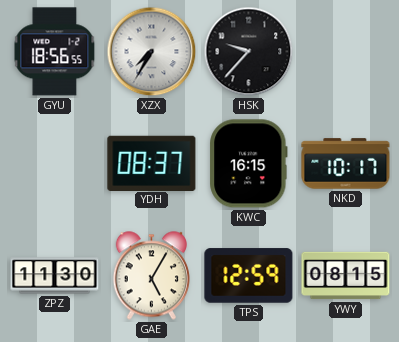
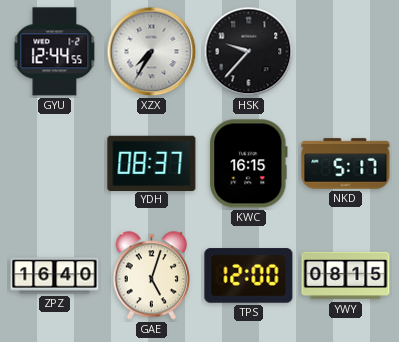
GYU: 18:56 -> 12:44 (55, 52)
NKD: 10:17 -> 5:17 (346, 164)
ZPZ: 11:30 -> 16:40 (55, 276)
GAE: 5:05 -> 5:03 (151, 276)
TPS: 12:59 -> 12:00 (249, 276)
